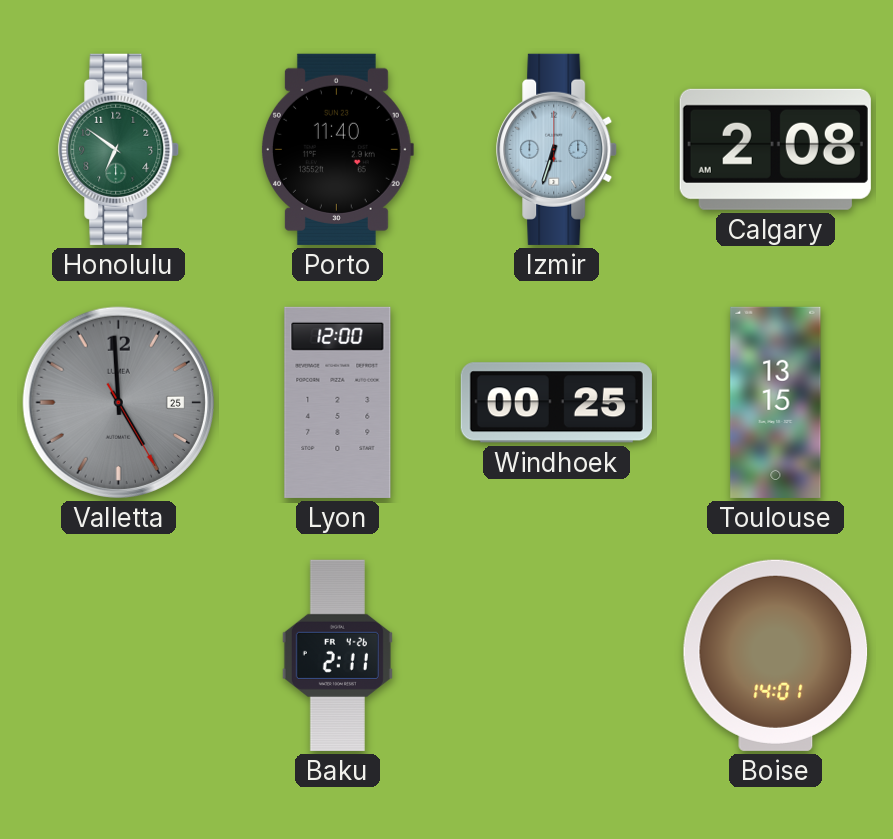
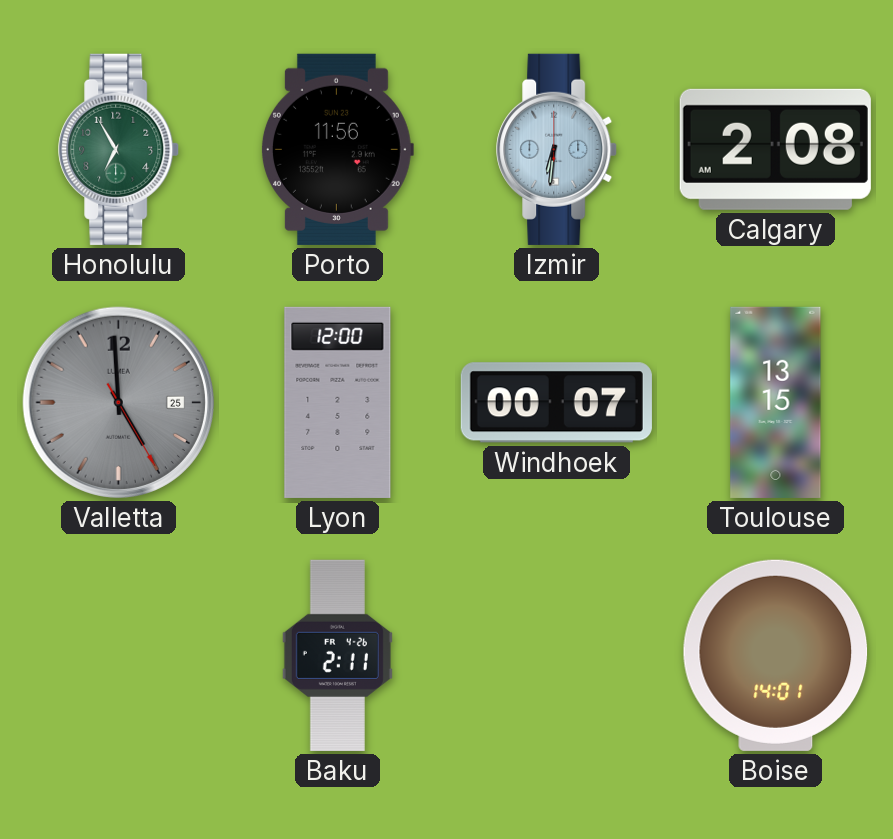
Honolulu: 6:51 -> 6:55 (119, 149)
Porto: 11:40 -> 11:56 (337, 149)
Izmir: 6:33 -> 6:31 (557, 149)
Windhoek: 00:25 -> 00:07 (556, 403)
